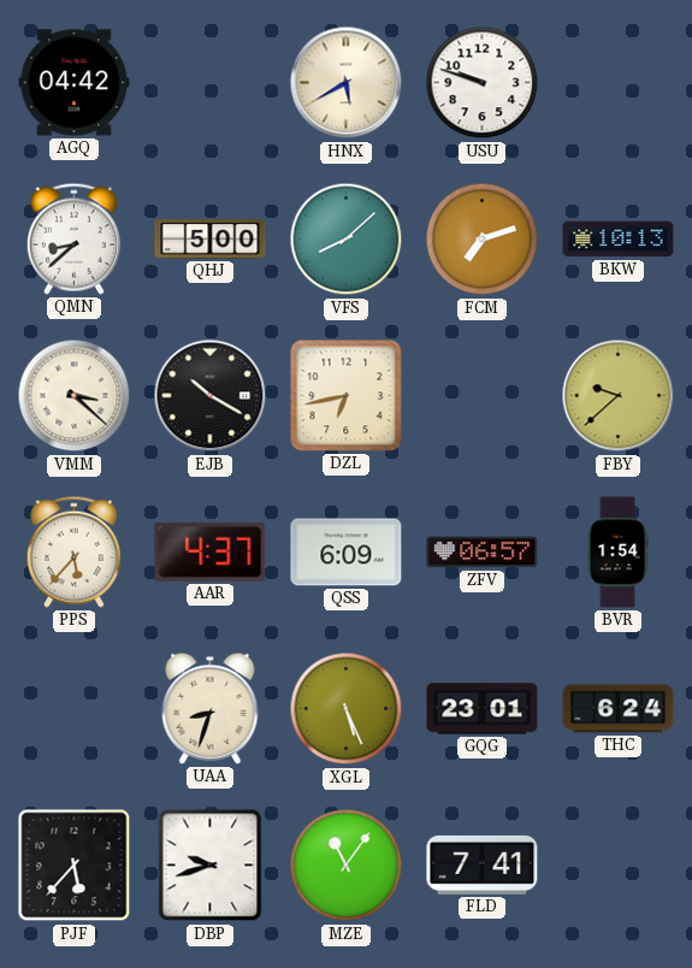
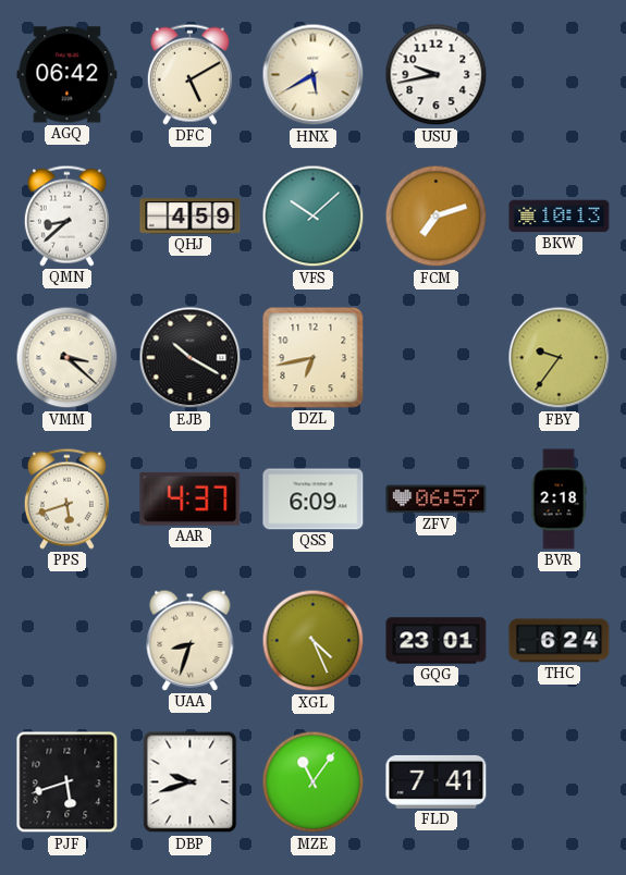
AGQ: 04:42 -> 06:42 (67, 75)
DFC: none -> 5:10 (189, 74)
USU: 9:48 -> 9:43 (437, 75)
QHJ: 5:00 -> 4:59 (191, 217)
VFS: 8:08 -> 10:08 (314, 217)
FBY: 9:38 -> 9:36 (560, 358)
PPS: 5:37 -> 5:42 (66, 498)
BVR: 1:54 -> 2:18 (559, 500)
XGL: 5:26 -> 4:26 (314, 641)
PJF: 5:37 -> 5:42 (67, 782)
